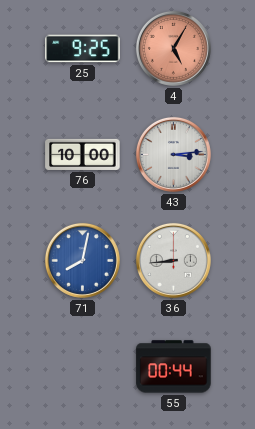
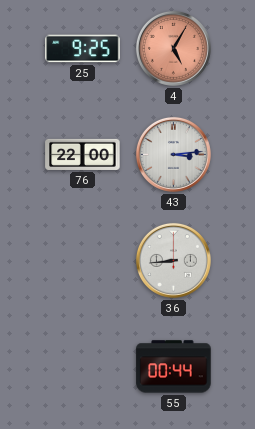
76: 10:00 -> 22:00 (83, 154)
71: 8:02 -> none (82, 260)
